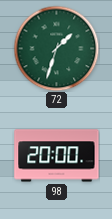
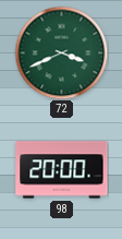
72: 1:33 -> 3:41 (61, 52)
